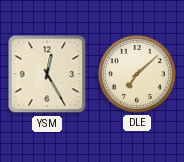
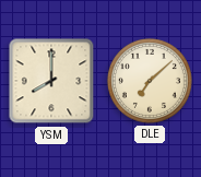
YSM: 12:25 -> 8:00 (51, 81)
